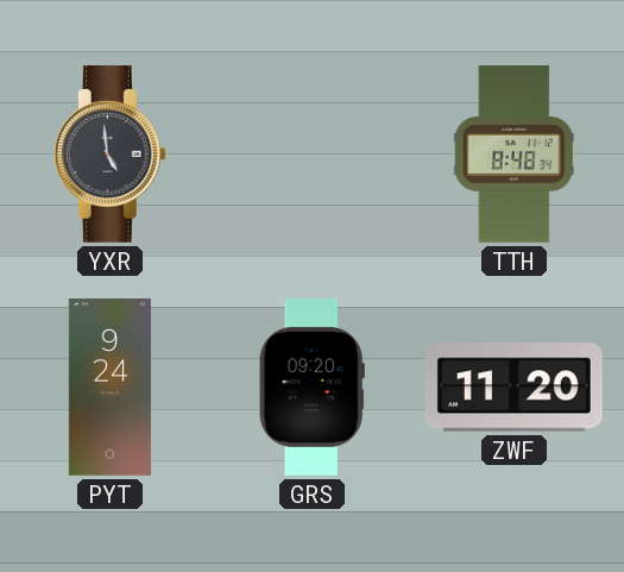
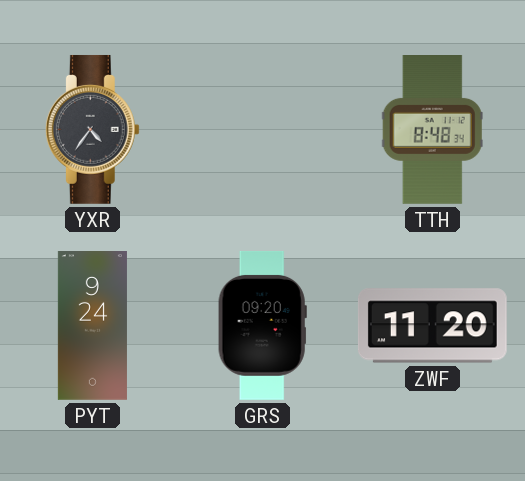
YXR: 4:59 -> 4:36 (92, 129)
